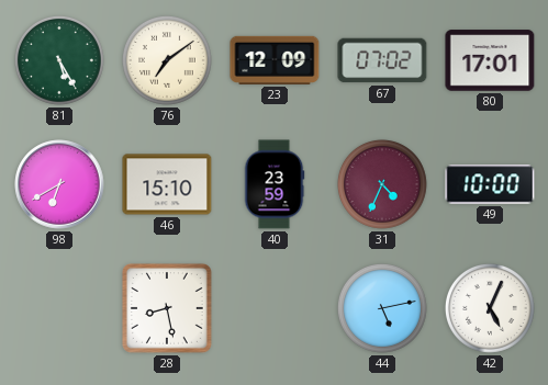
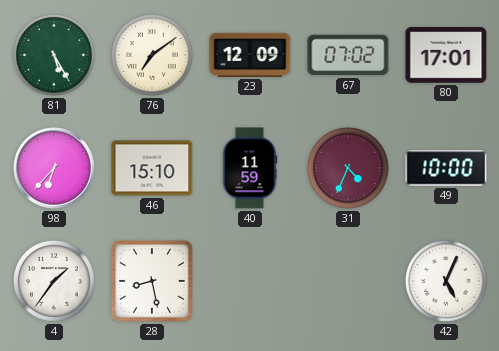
98: 6:40 -> 6:37 (54, 168)
40: 23:59 -> 11:59 (250, 168)
4: none -> 1:36 (54, 281)
44: 5:13 -> none (382, 308)
